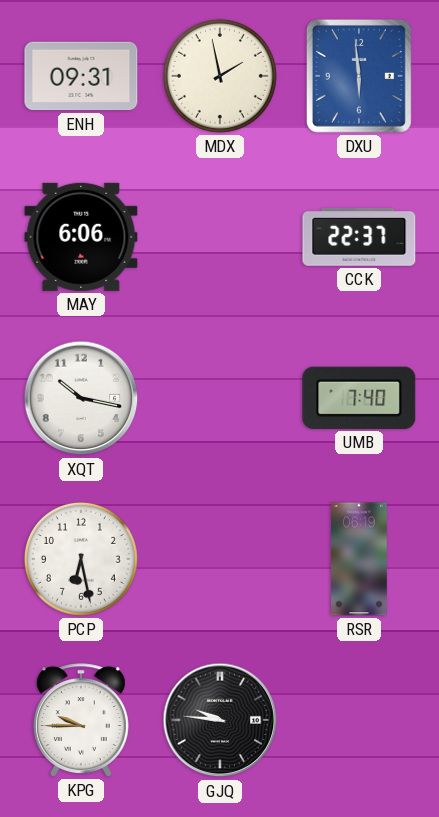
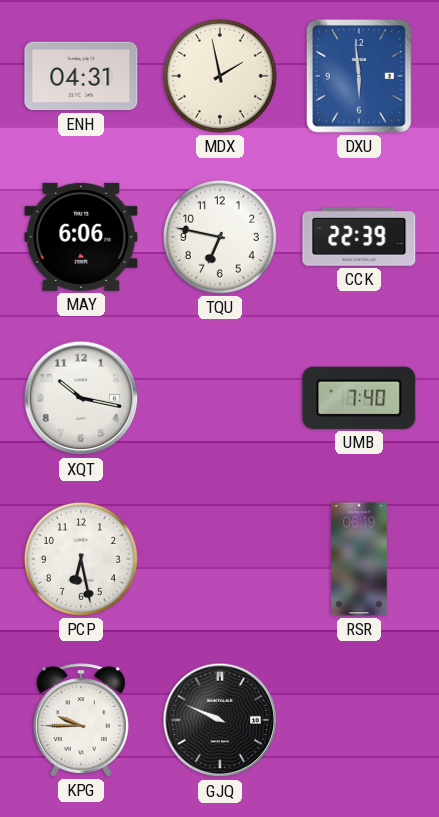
ENH: 09:31 -> 04:31 (81, 76)
TQU: none -> 6:47 (220, 237)
CCK: 22:37 -> 22:39 (359, 237)
GJQ: 9:46 -> 9:49 (220, 720)
